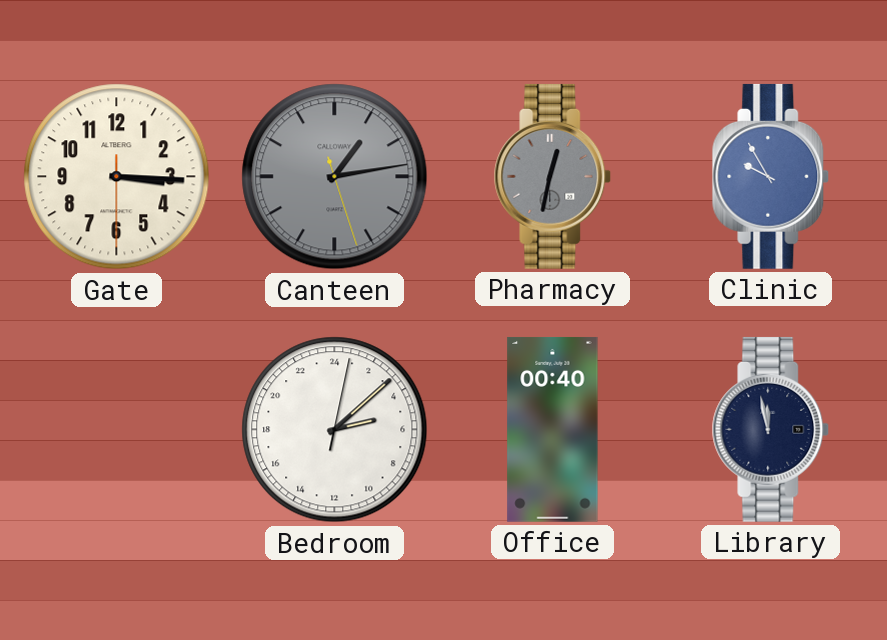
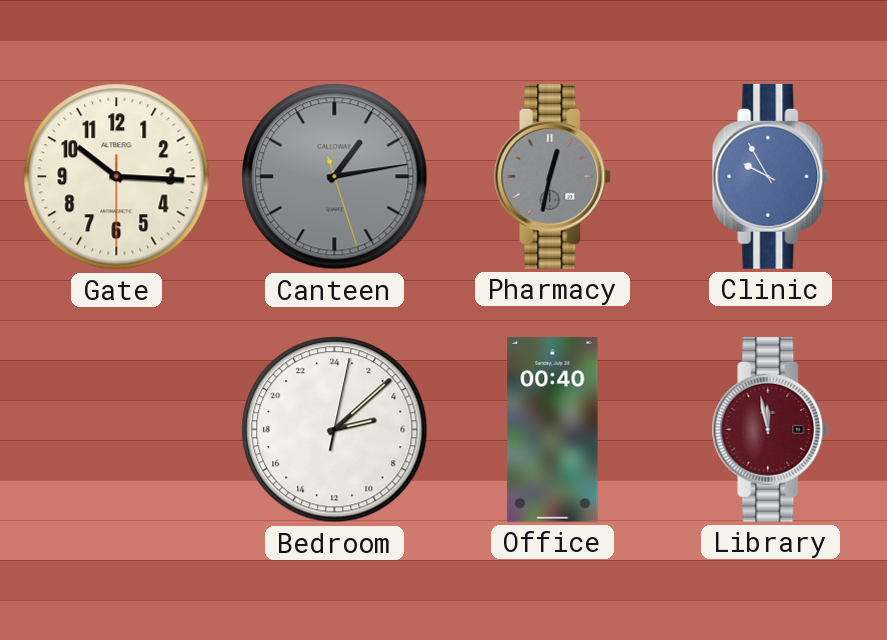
Gate: 3:15 -> 10:15 (117, 177)
Library dial: navy -> burgundy (771, 429)
